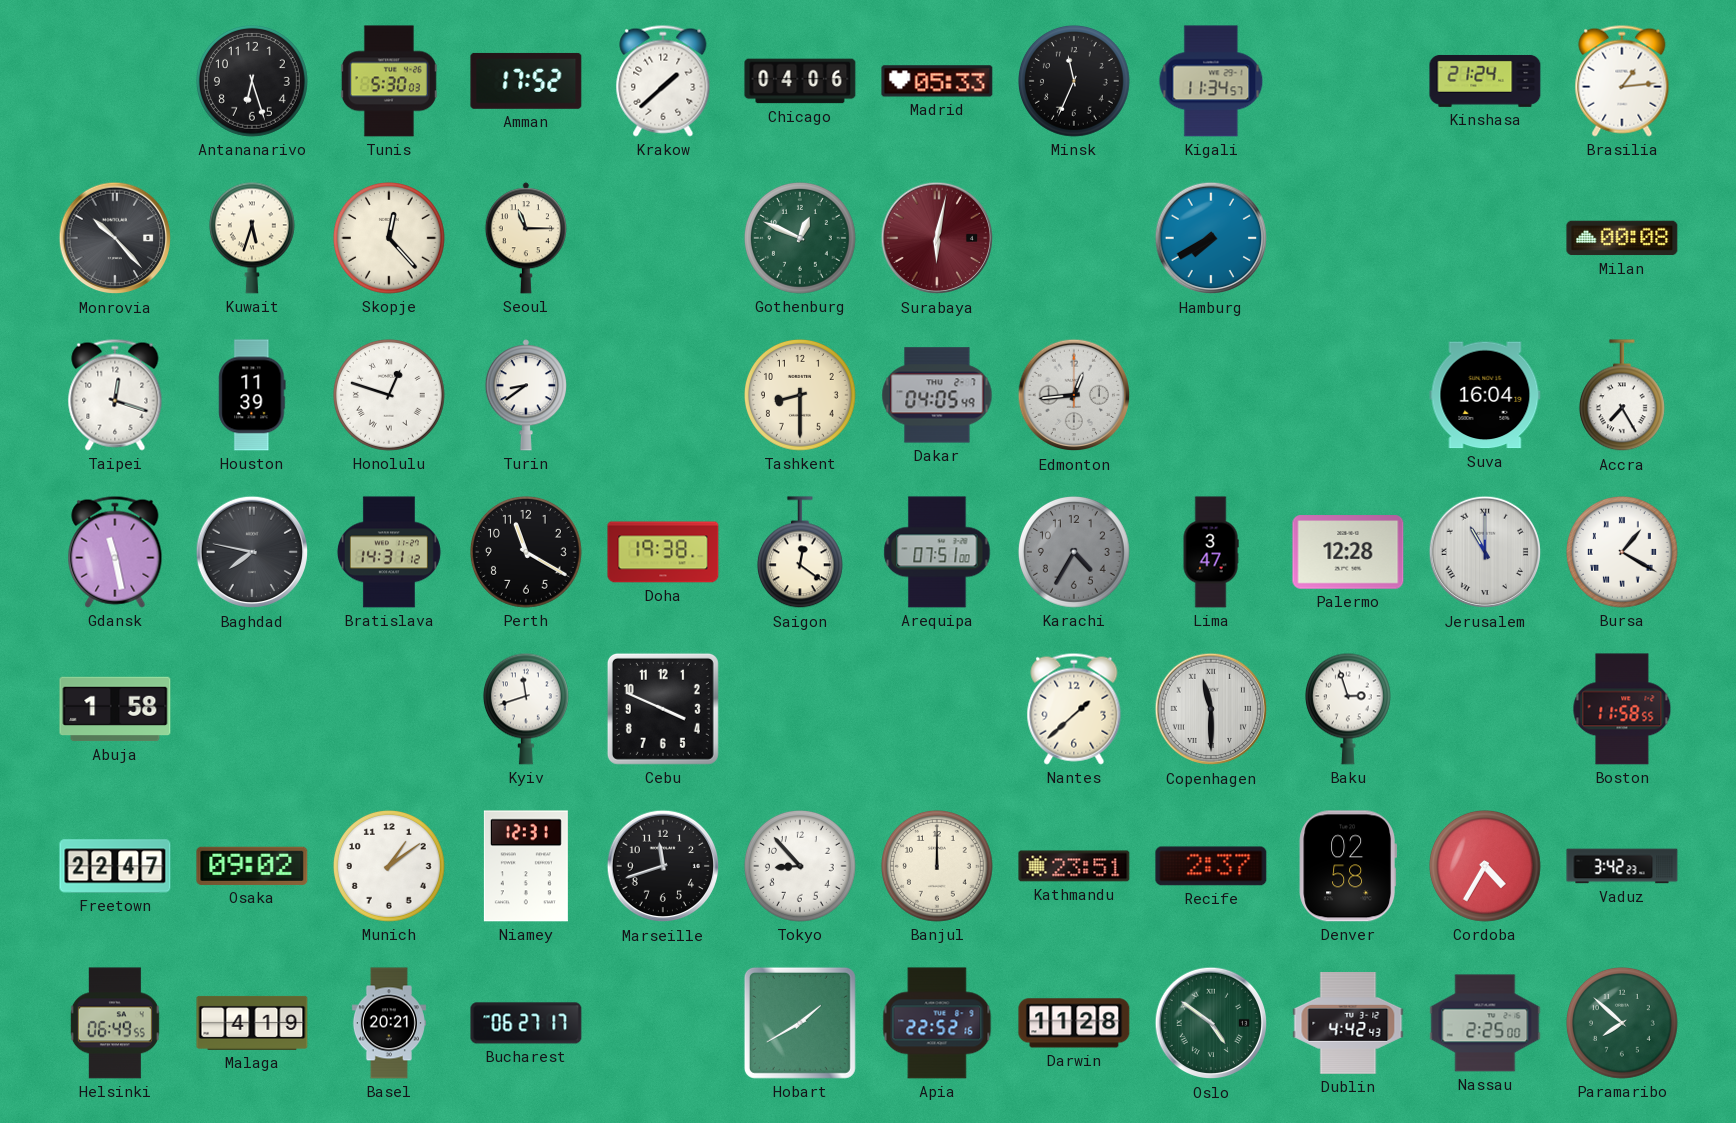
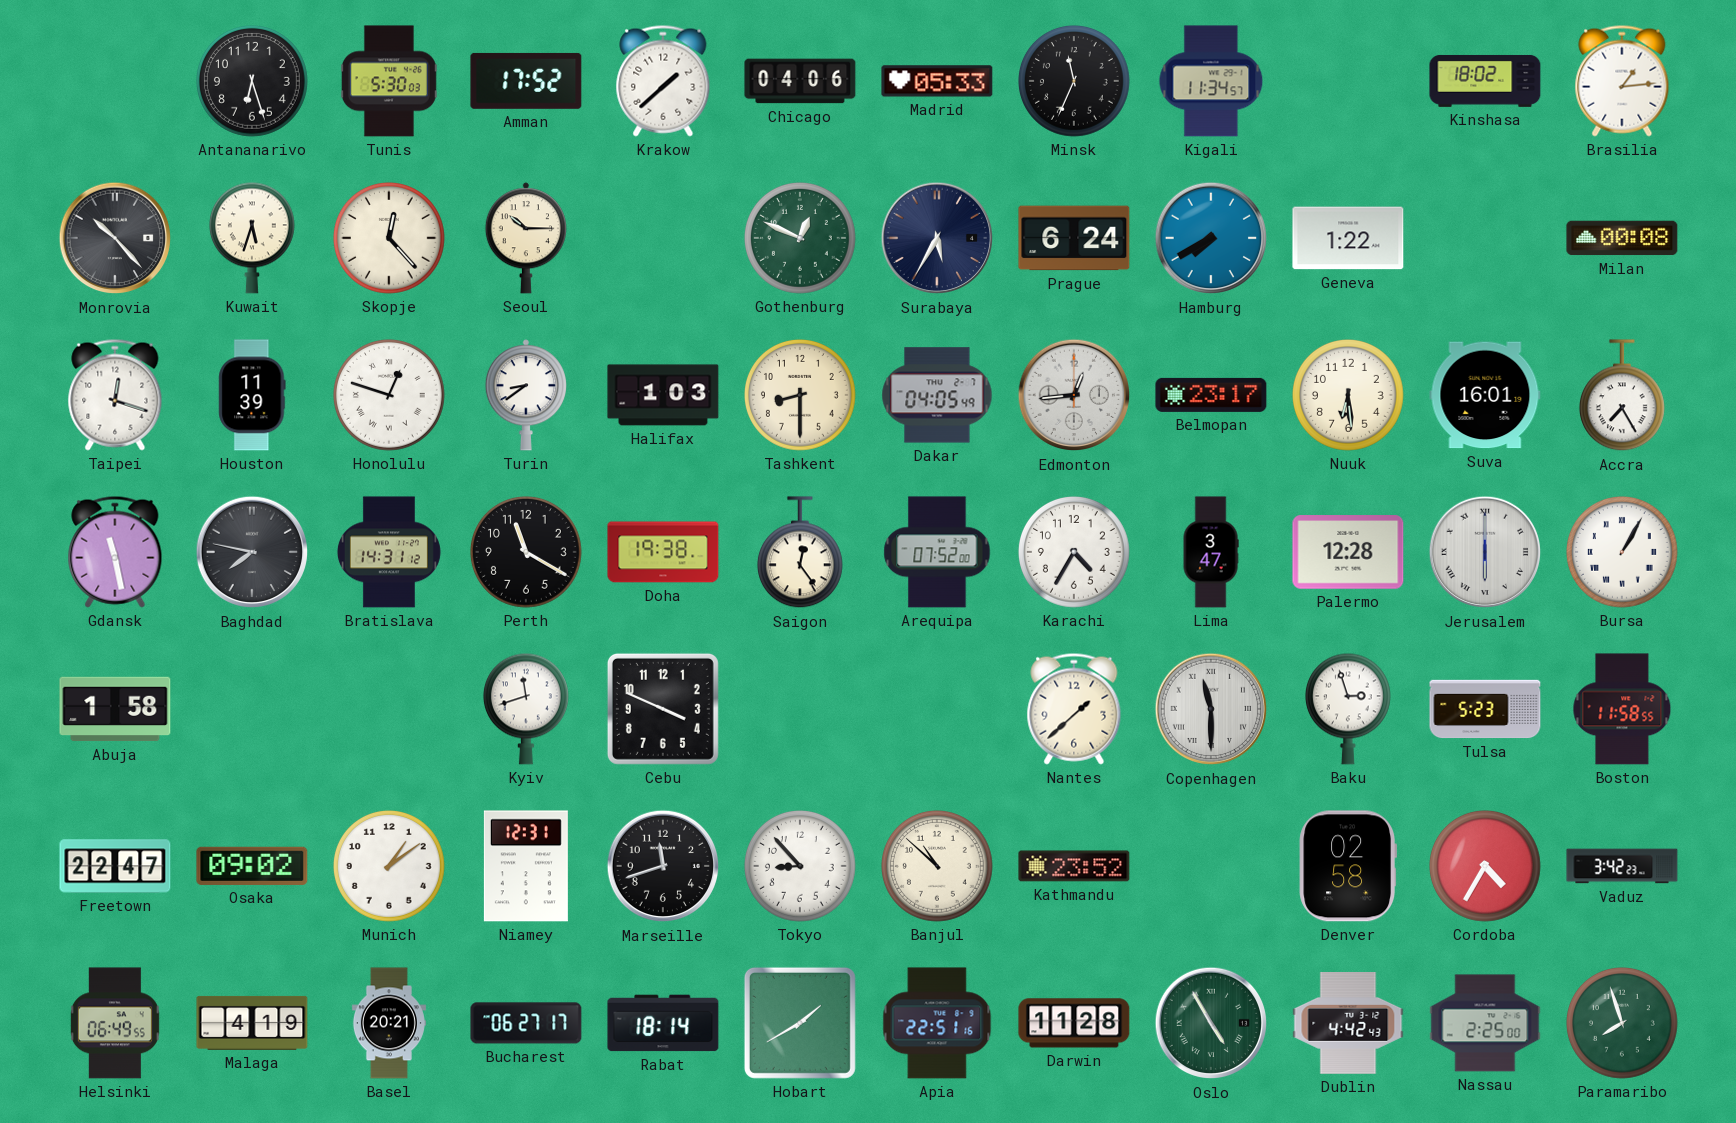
Kinshasa: 21:24 -> 18:02 (1485, 81)
Seoul: 11:15 -> 10:15 (526, 238)
Surabaya: 6:02 -> 5:35 (937, 238)
Surabaya dial: burgundy -> navy (937, 238)
Prague: none -> 6:24 (1074, 238)
Geneva: none -> 1:22 (1348, 238)
Halifax: none -> 1:03 (663, 395)
Belmopan: none -> 23:17 (1211, 395)
Nuuk: none -> 6:29 (1349, 396)
Suva: 16:04 -> 16:01 (1485, 395)
Saigon: 12:21 -> 12:24 (800, 553)
Arequipa: 07:51 -> 07:52 (937, 552)
Karachi dial: grey -> white (1075, 553)
Jerusalem: 11:00 -> 6:00 (1485, 552)
Bursa: 1:20 -> 1:05 (1623, 553)
Tulsa: none -> 5:23 (1485, 709)
Banjul: 12:00 -> 10:52 (938, 867)
Kathmandu: 23:51 -> 23:52 (1074, 866)
Recife: 2:37 -> none (1211, 866)
Rabat: none -> 18:14 (663, 1023)
Apia: 22:52 -> 22:51 (937, 1023)
Oslo: 4:51 -> 4:55 (1211, 1023)
Paramaribo: 7:52 -> 7:57 (1623, 1024)
